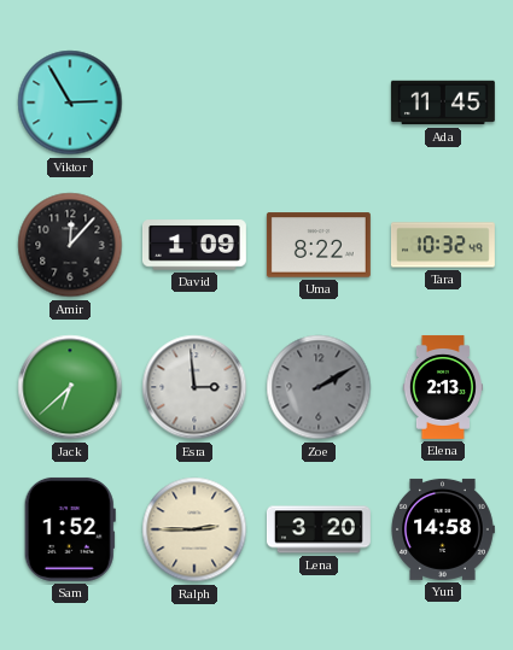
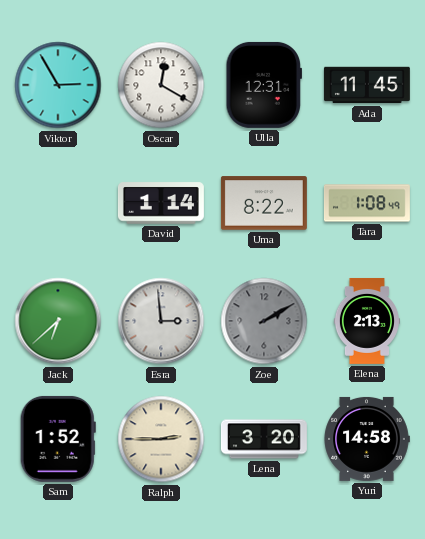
Oscar: none -> 12:20 (161, 85)
Ulla: none -> 12:31 (263, 85)
Amir: 12:07 -> none (70, 245)
David: 1:09 -> 1:14 (161, 203)
Tara: 10:32 -> 1:08 (367, 203)
